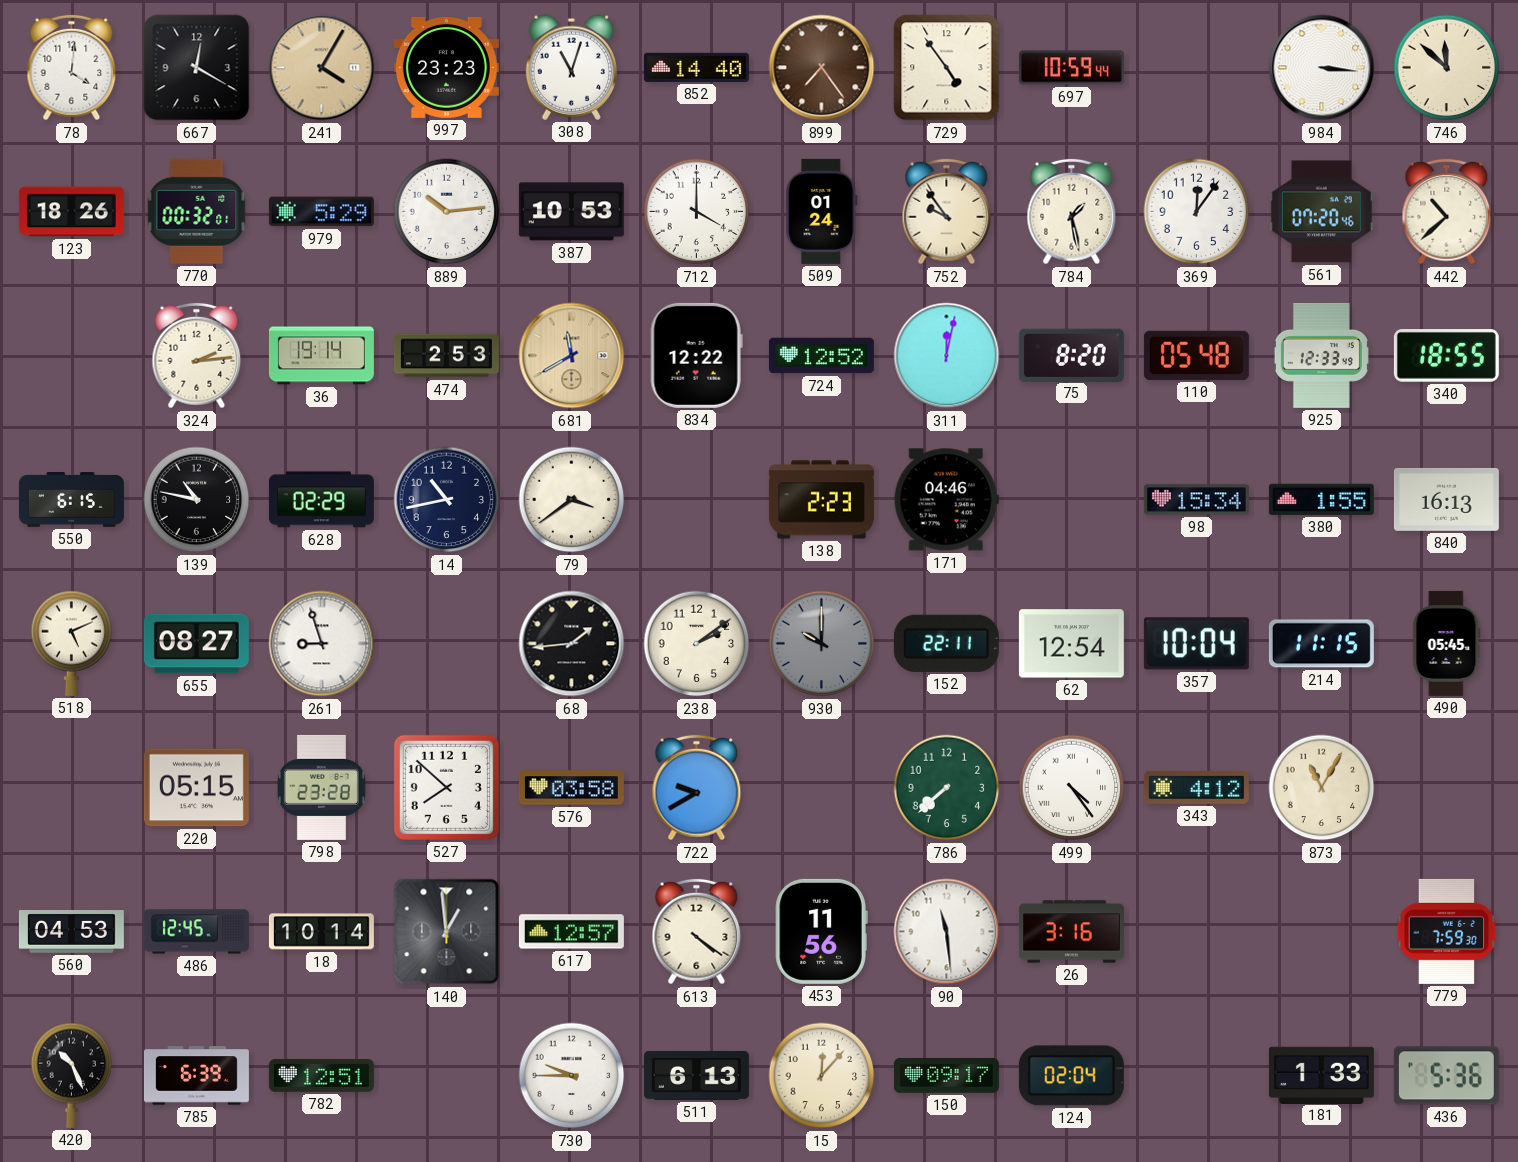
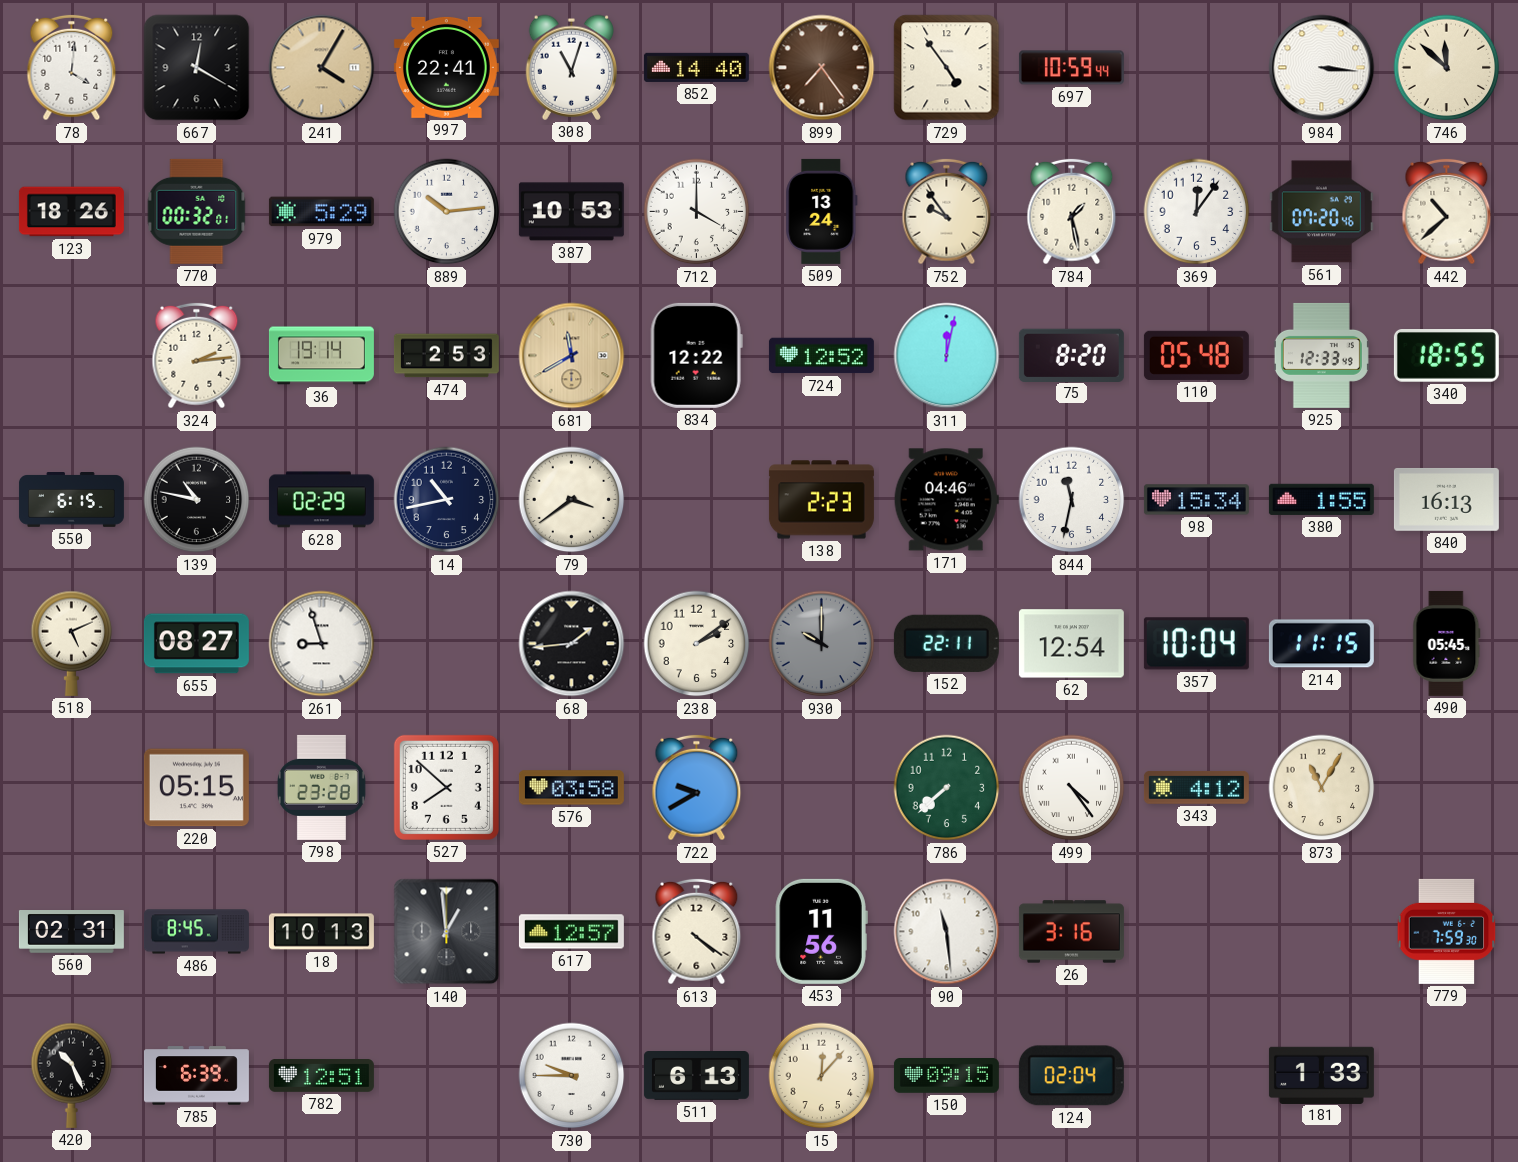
997: 23:23 -> 22:41 (446, 67)
509: 01:24 -> 13:24 (822, 211)
844: none -> 11:32 (1072, 500)
560: 04:53 -> 02:31 (71, 932)
486: 12:45 -> 8:45 (196, 932)
18: 10:14 -> 10:13 (321, 932)
150: 09:17 -> 09:15 (946, 1076)
436: 5:36 -> none (1446, 1076)
